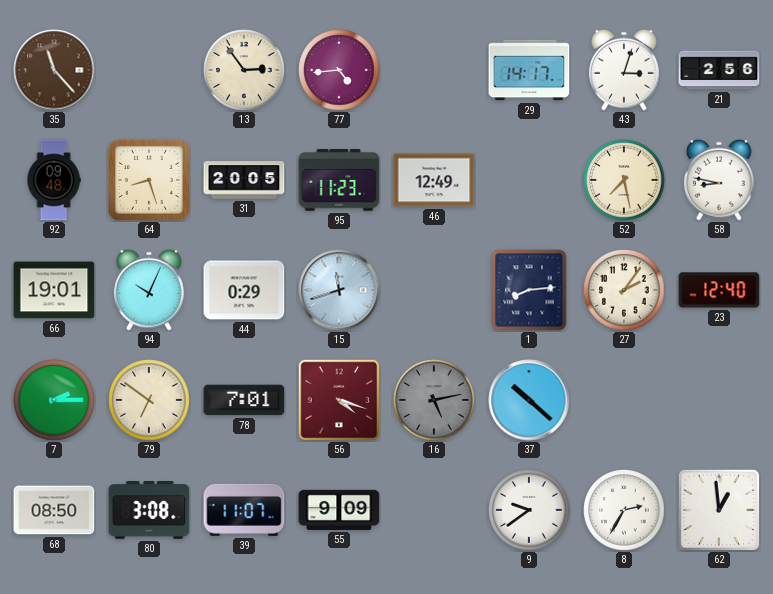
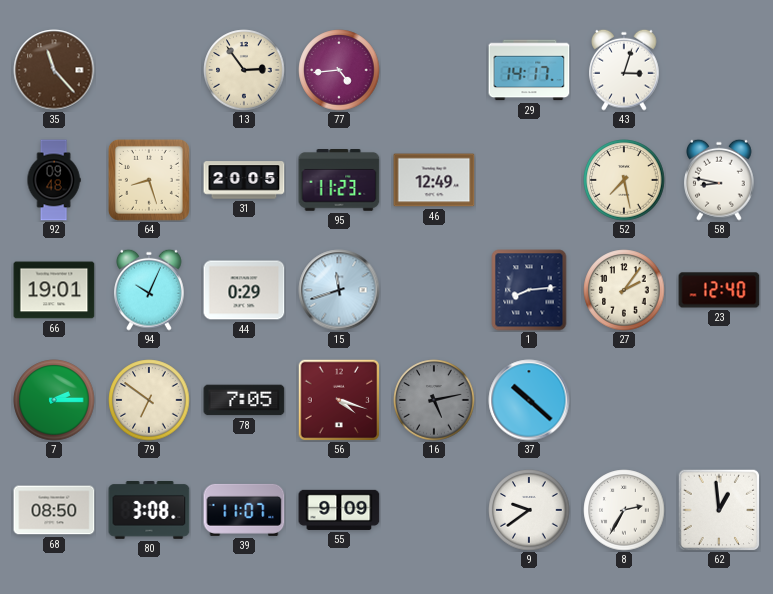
21: 2:56 -> none (719, 70)
78: 7:01 -> 7:05 (244, 400)
